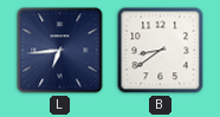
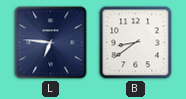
L: 6:44 -> 6:46 (51, 43)
